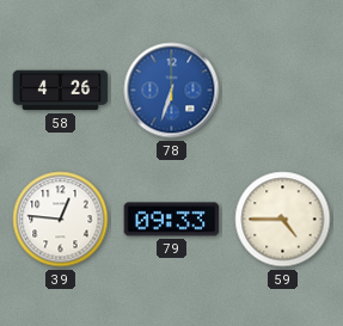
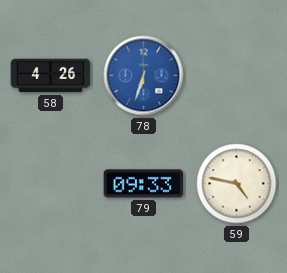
39: 12:46 -> none (61, 220)
59: 4:45 -> 4:47 (237, 184)
